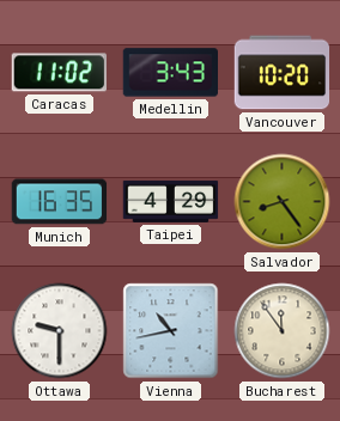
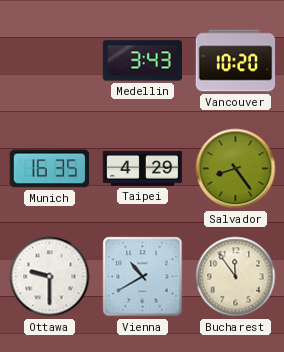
Caracas: 11:02 -> none (59, 73)
Vienna: 10:43 -> 10:40 (143, 277)
